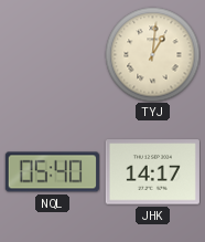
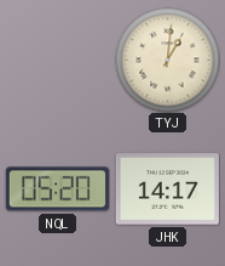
NQL: 05:40 -> 05:20 (57, 189)
